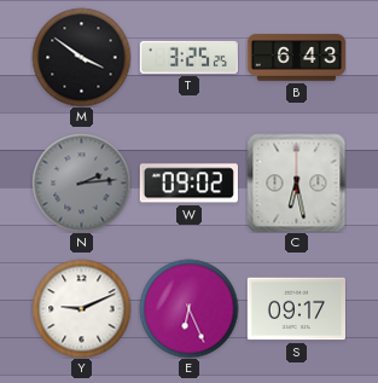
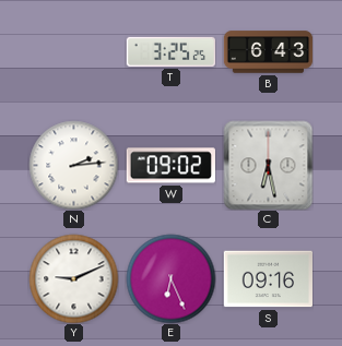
M: 3:51 -> none (81, 57)
N dial: grey -> white (73, 165)
S: 09:17 -> 09:16 (268, 279)
